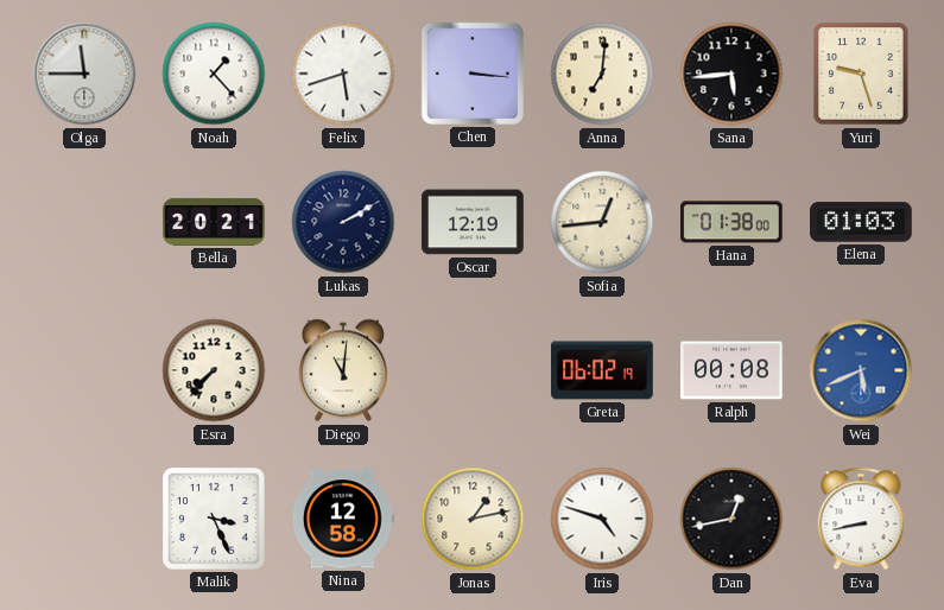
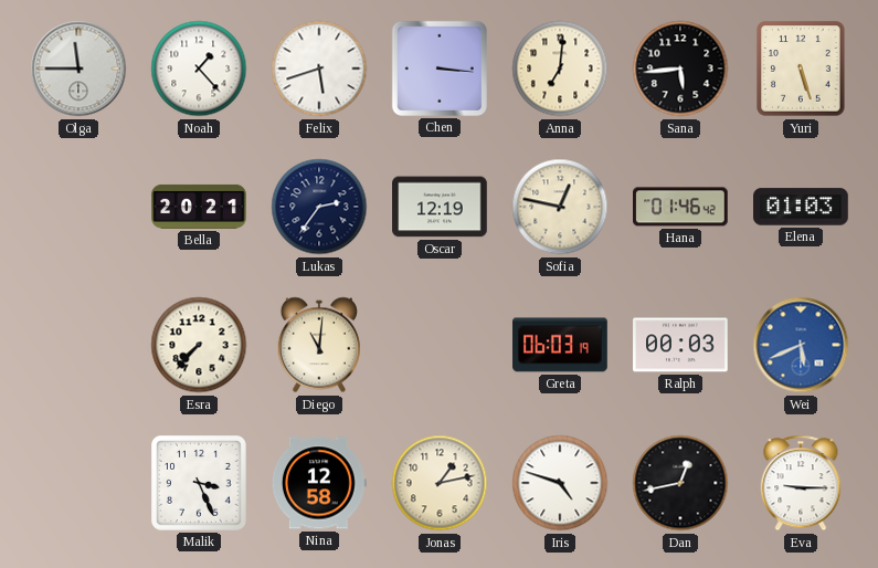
Yuri: 9:27 -> 5:27 (801, 69)
Lukas: 2:10 -> 2:36 (319, 207)
Sofia: 12:44 -> 12:47 (560, 207)
Hana: 01:38 -> 01:46 (680, 207)
Greta: 06:02 -> 06:03 (560, 345)
Ralph: 00:08 -> 00:03 (680, 345)
Eva: 8:43 -> 9:15 (801, 483)
